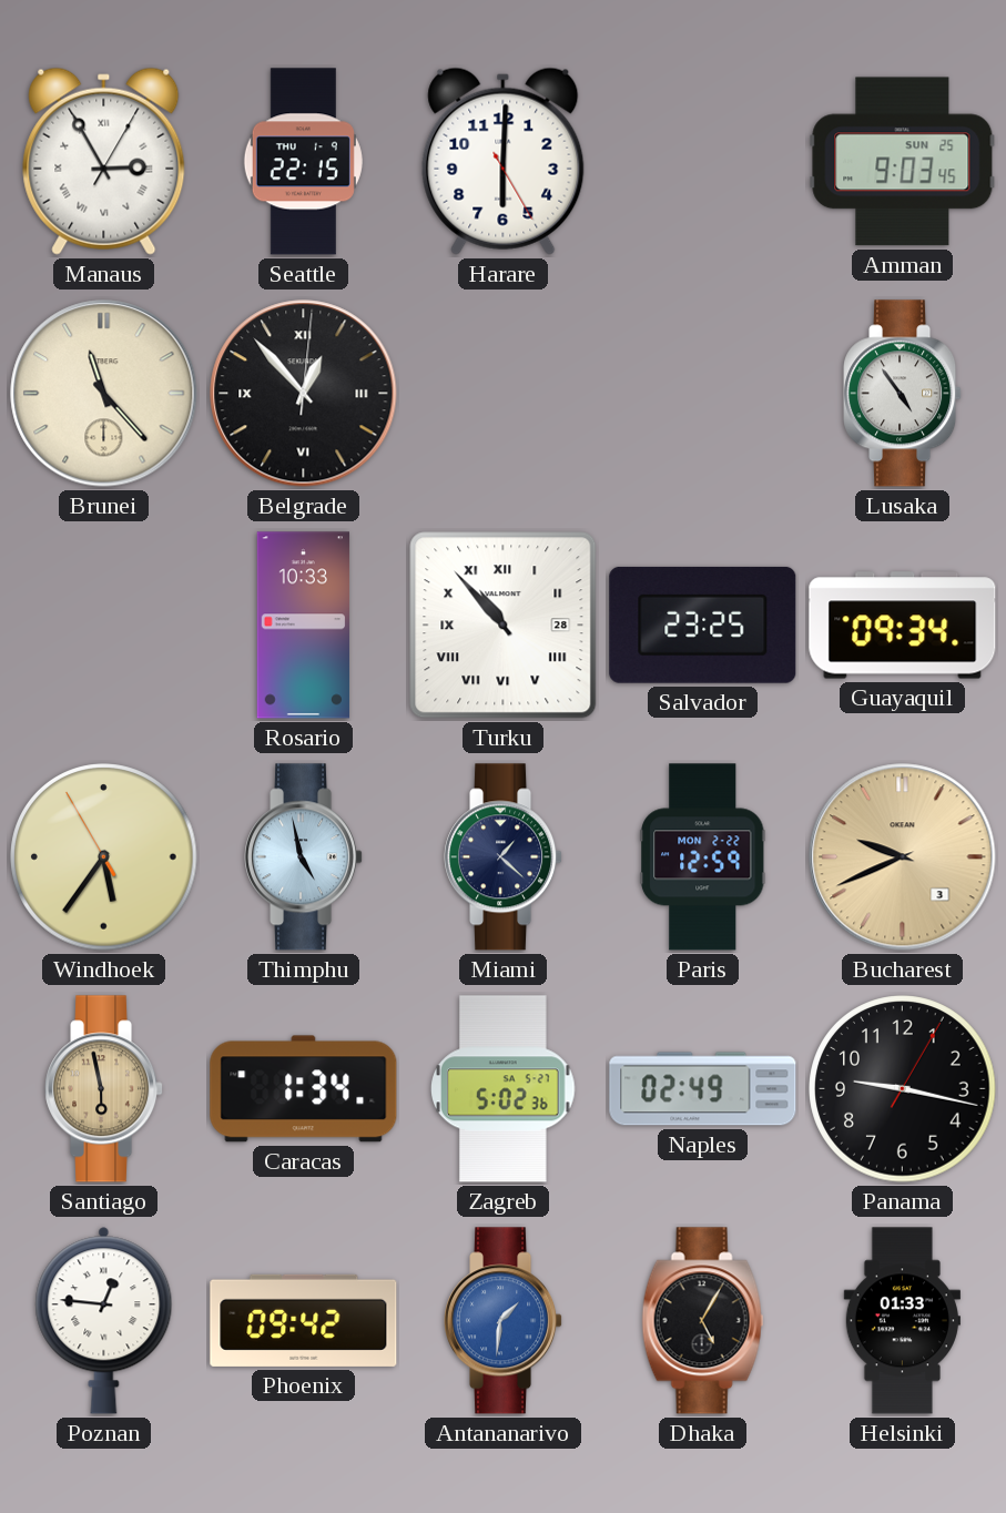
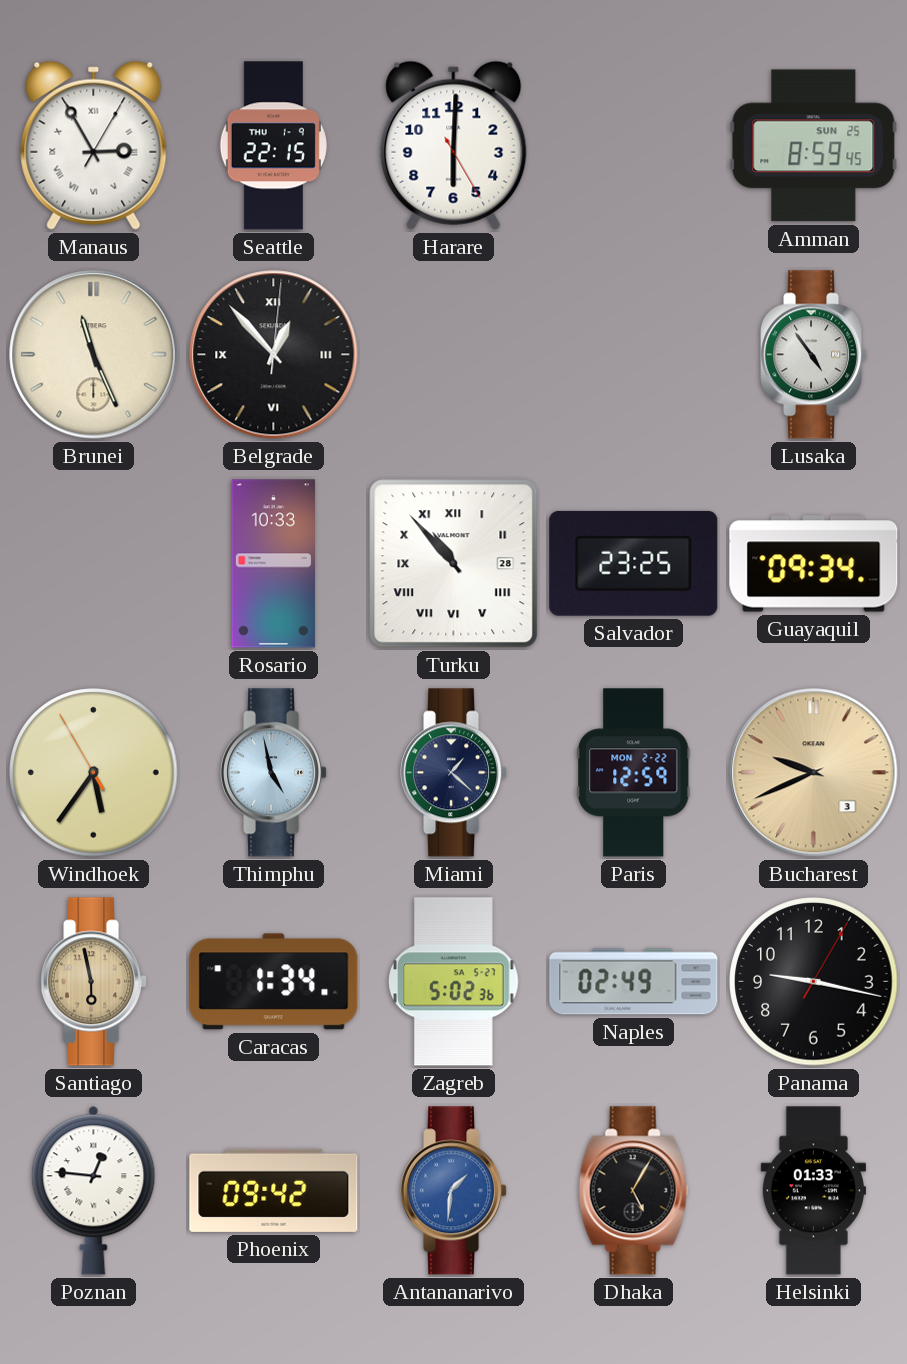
Amman: 9:03 -> 8:59 (814, 146)
Brunei: 11:23 -> 11:26 (94, 355)
